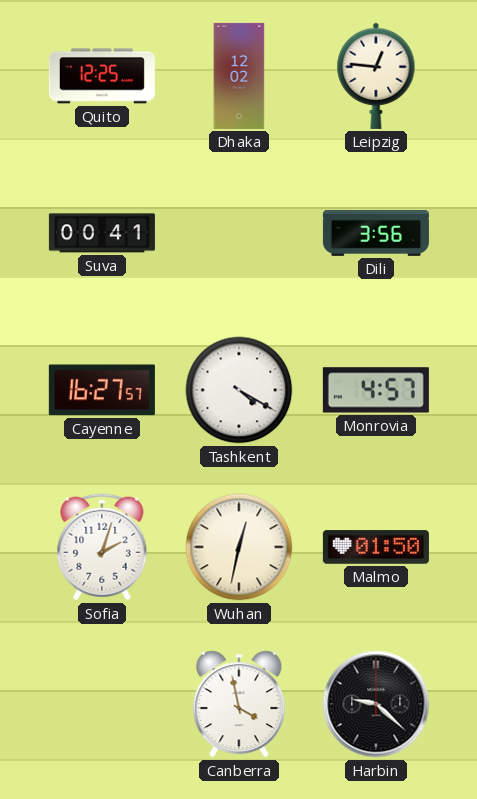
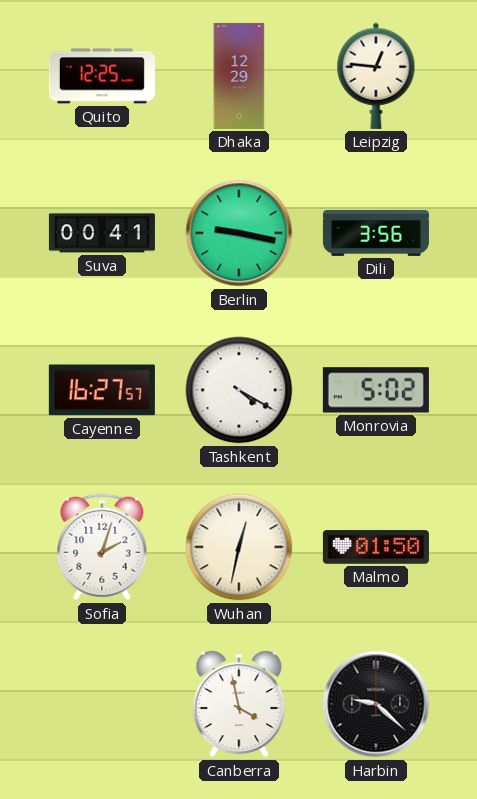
Dhaka: 12:02 -> 12:29 (239, 76)
Berlin: none -> 9:17 (239, 233)
Monrovia: 4:57 -> 5:02 (376, 390)
